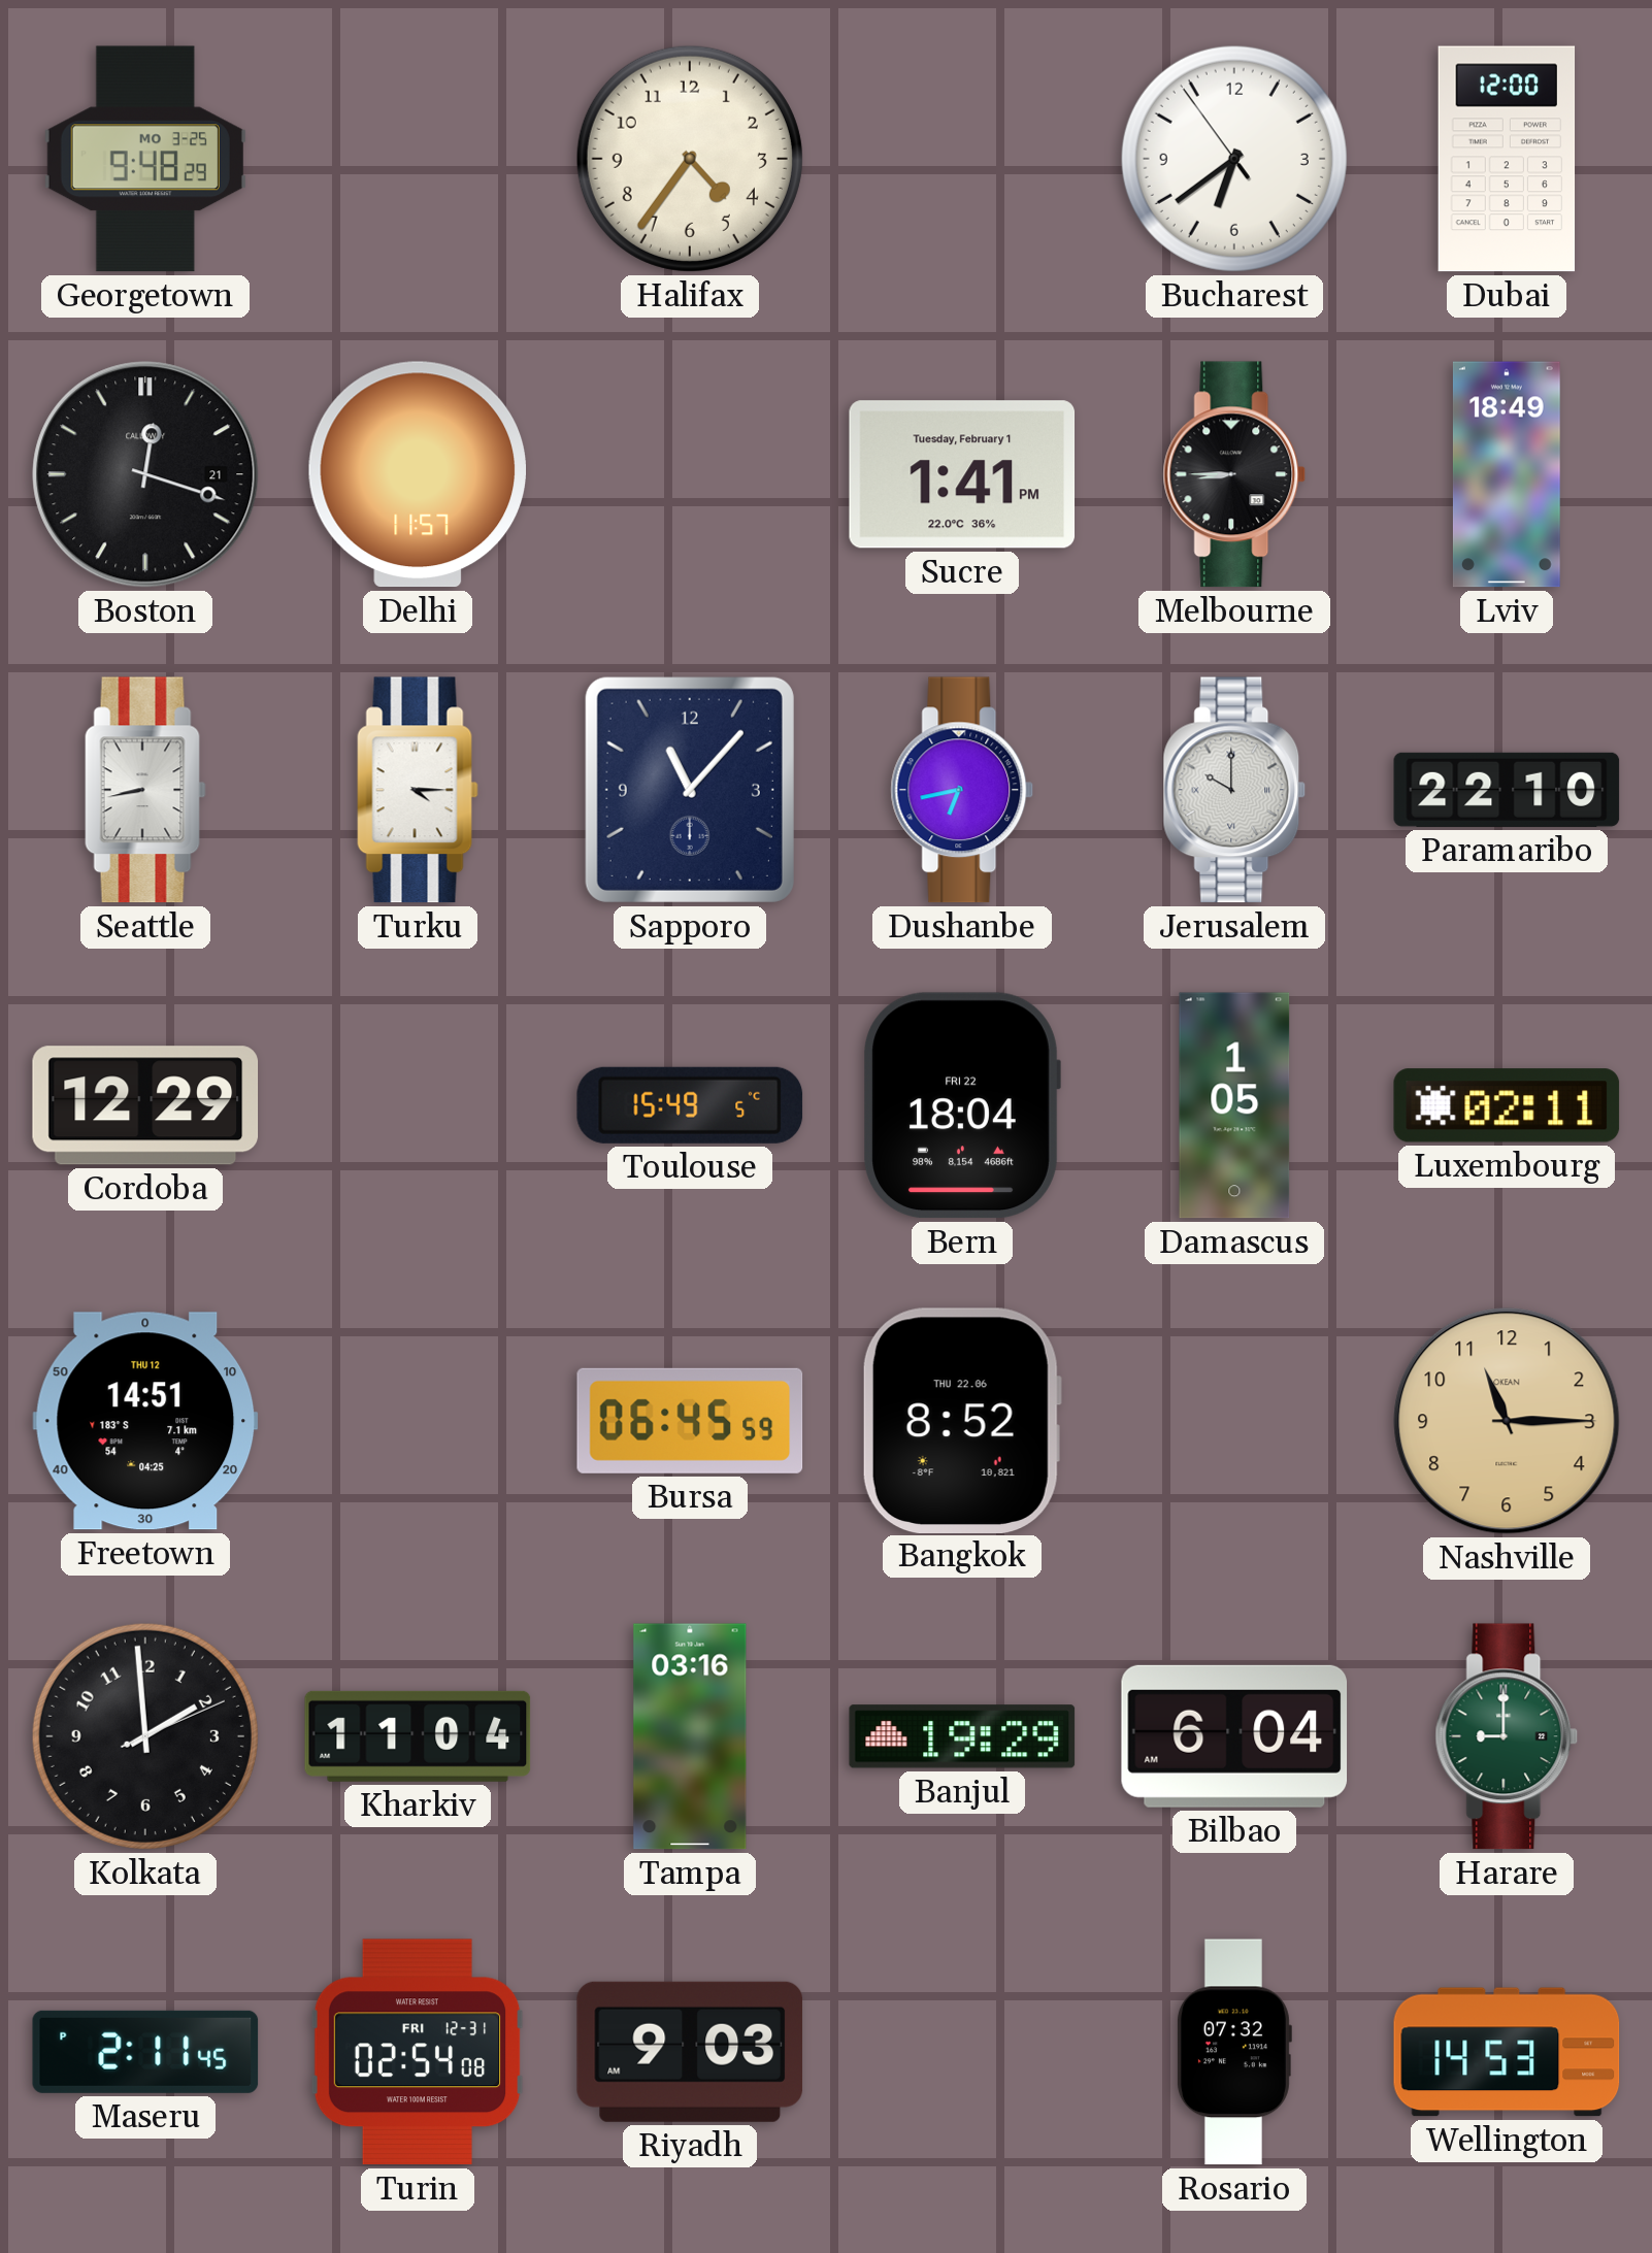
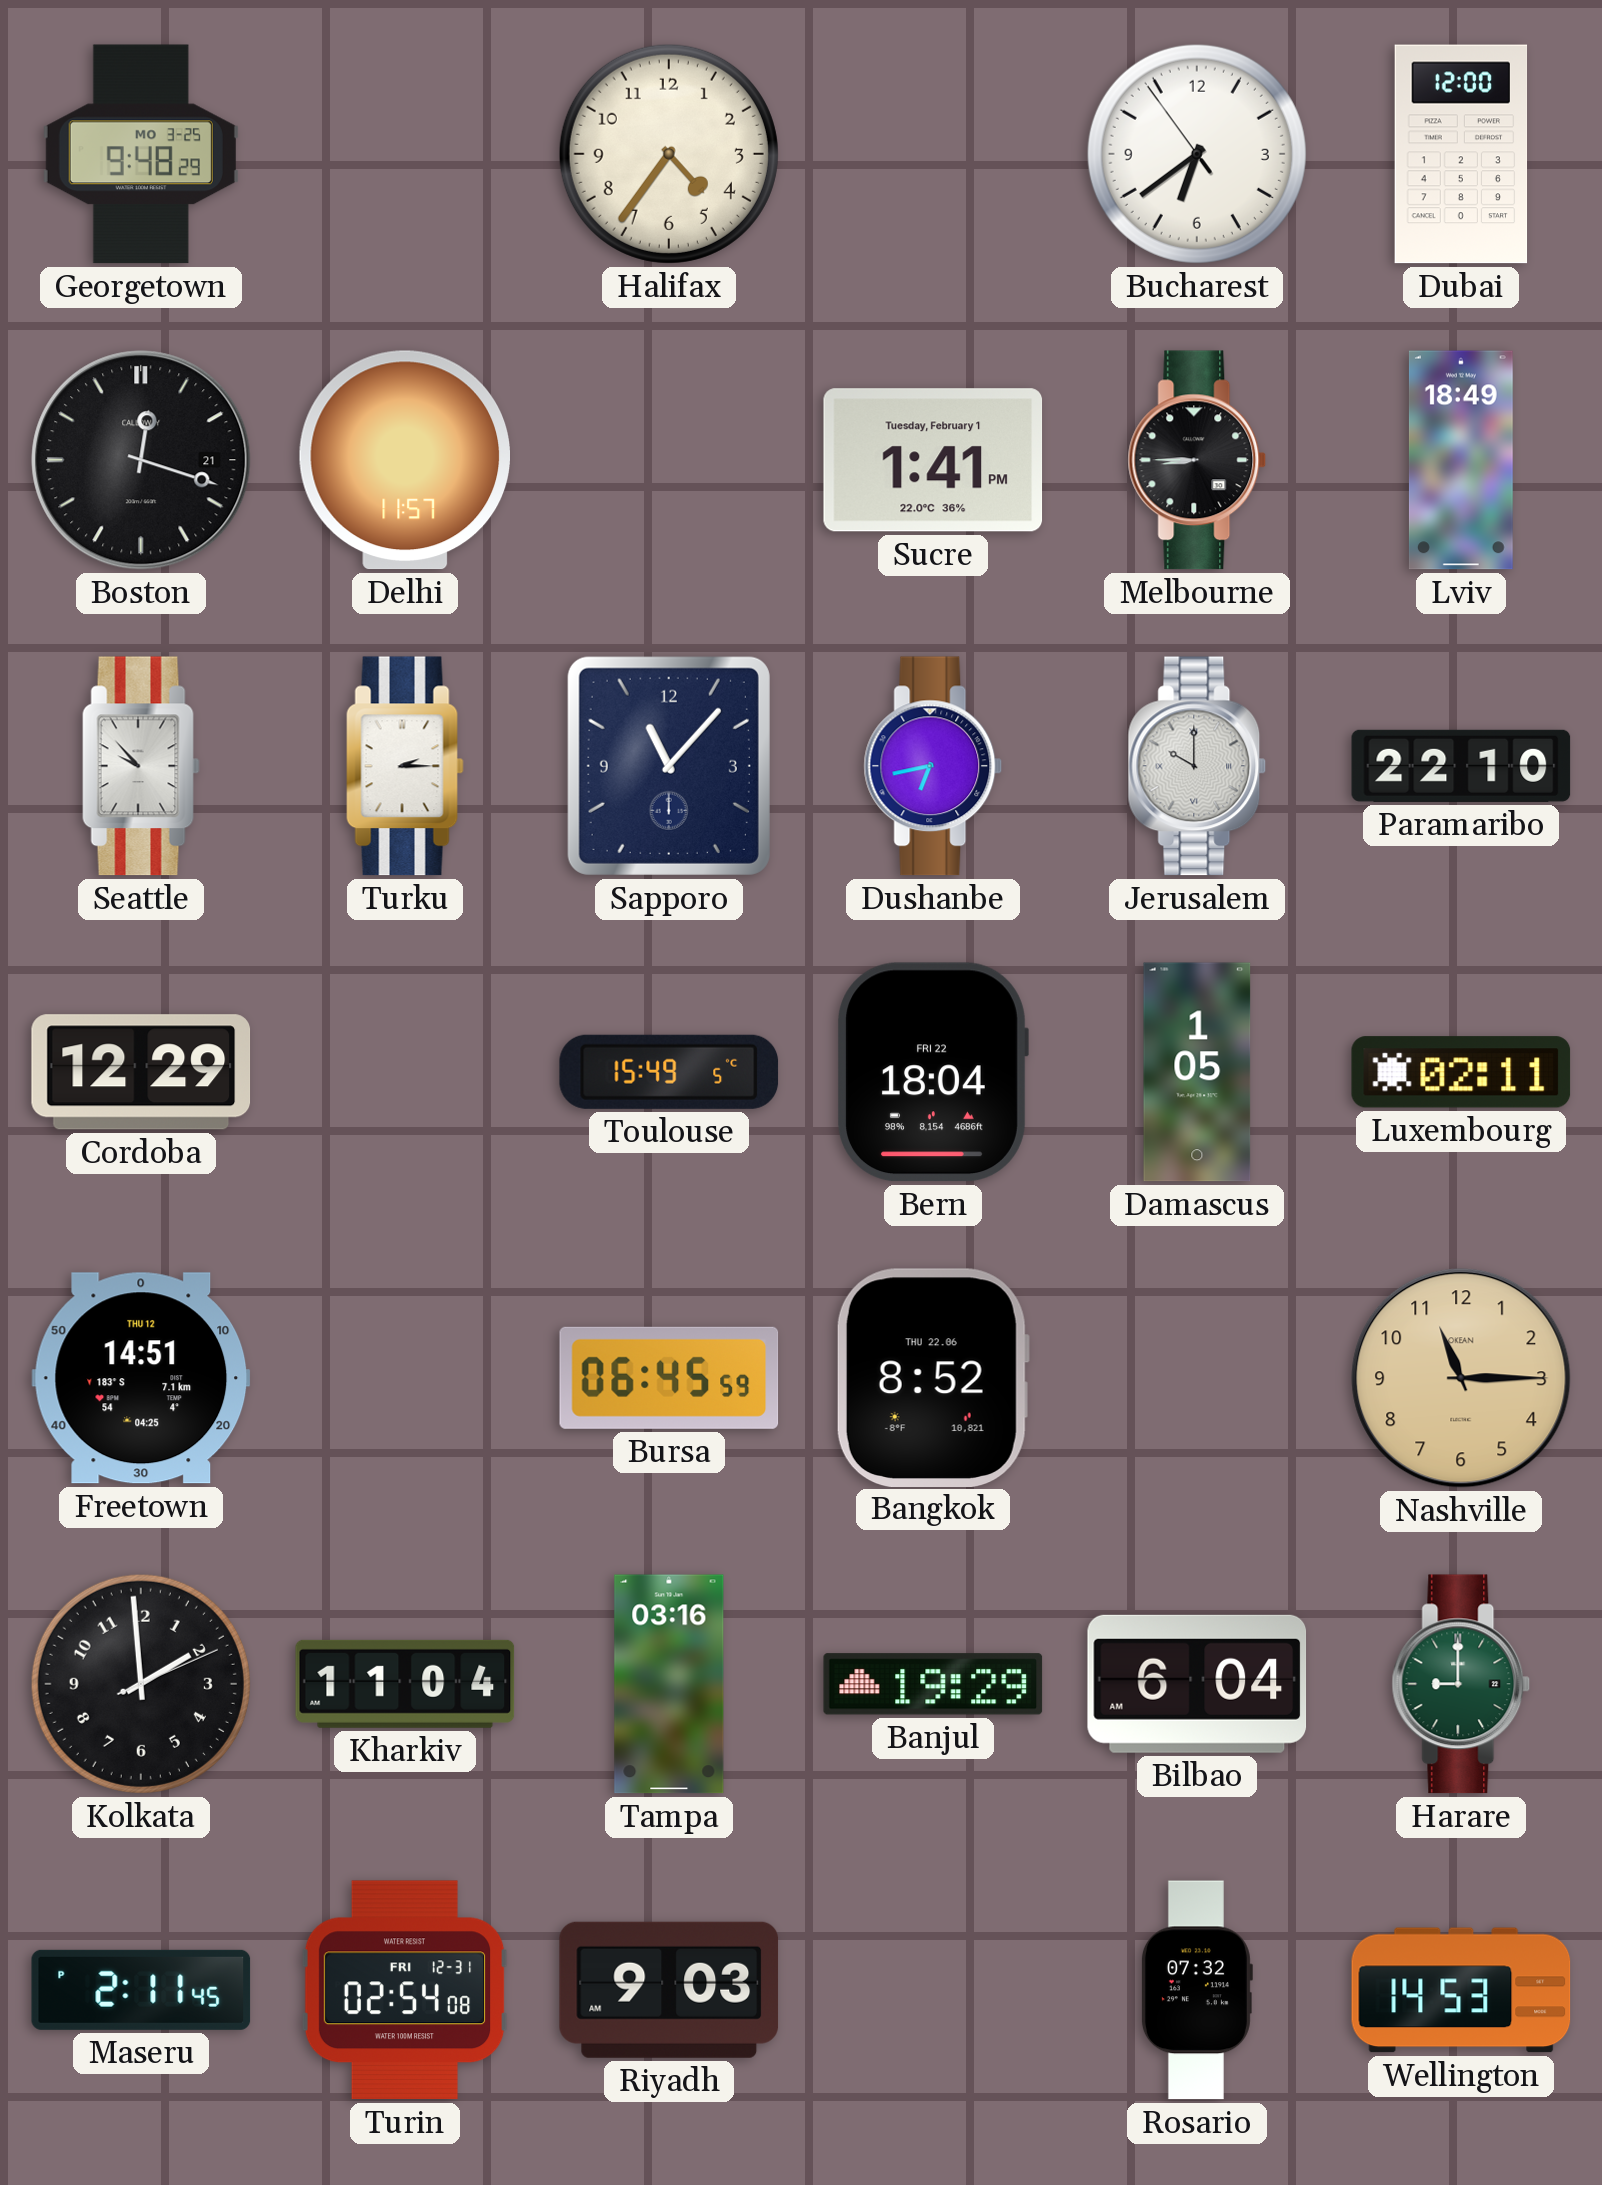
Seattle: 8:43 -> 9:53 (141, 766)
Turku: 4:15 -> 2:15 (405, 766)
